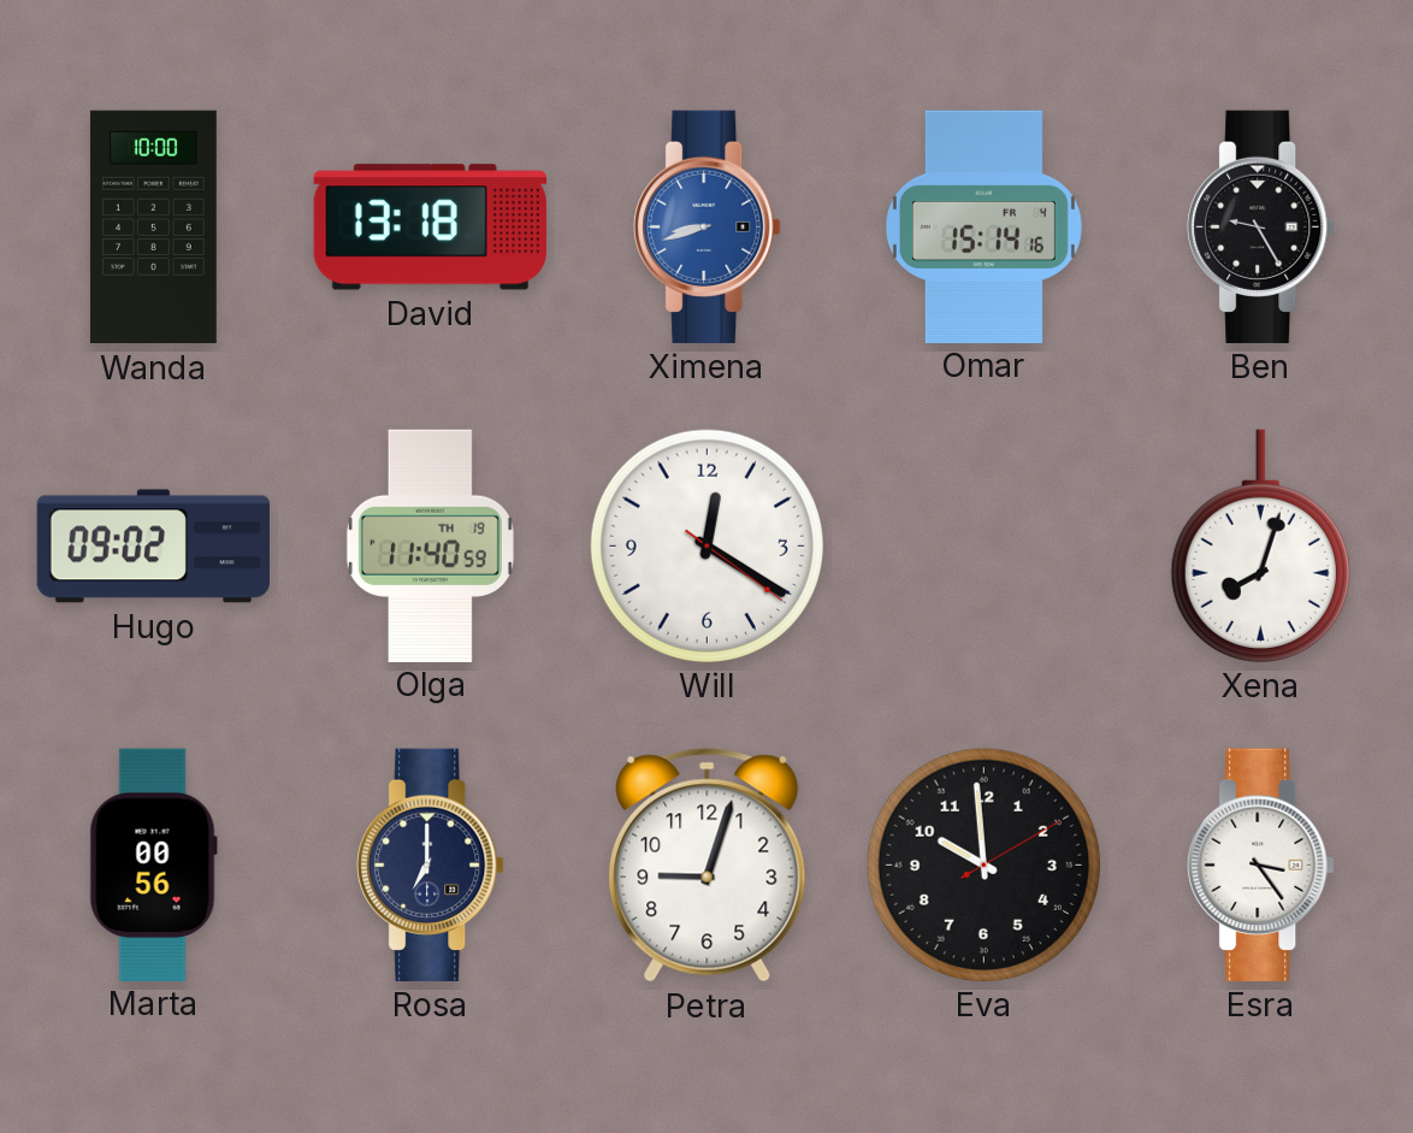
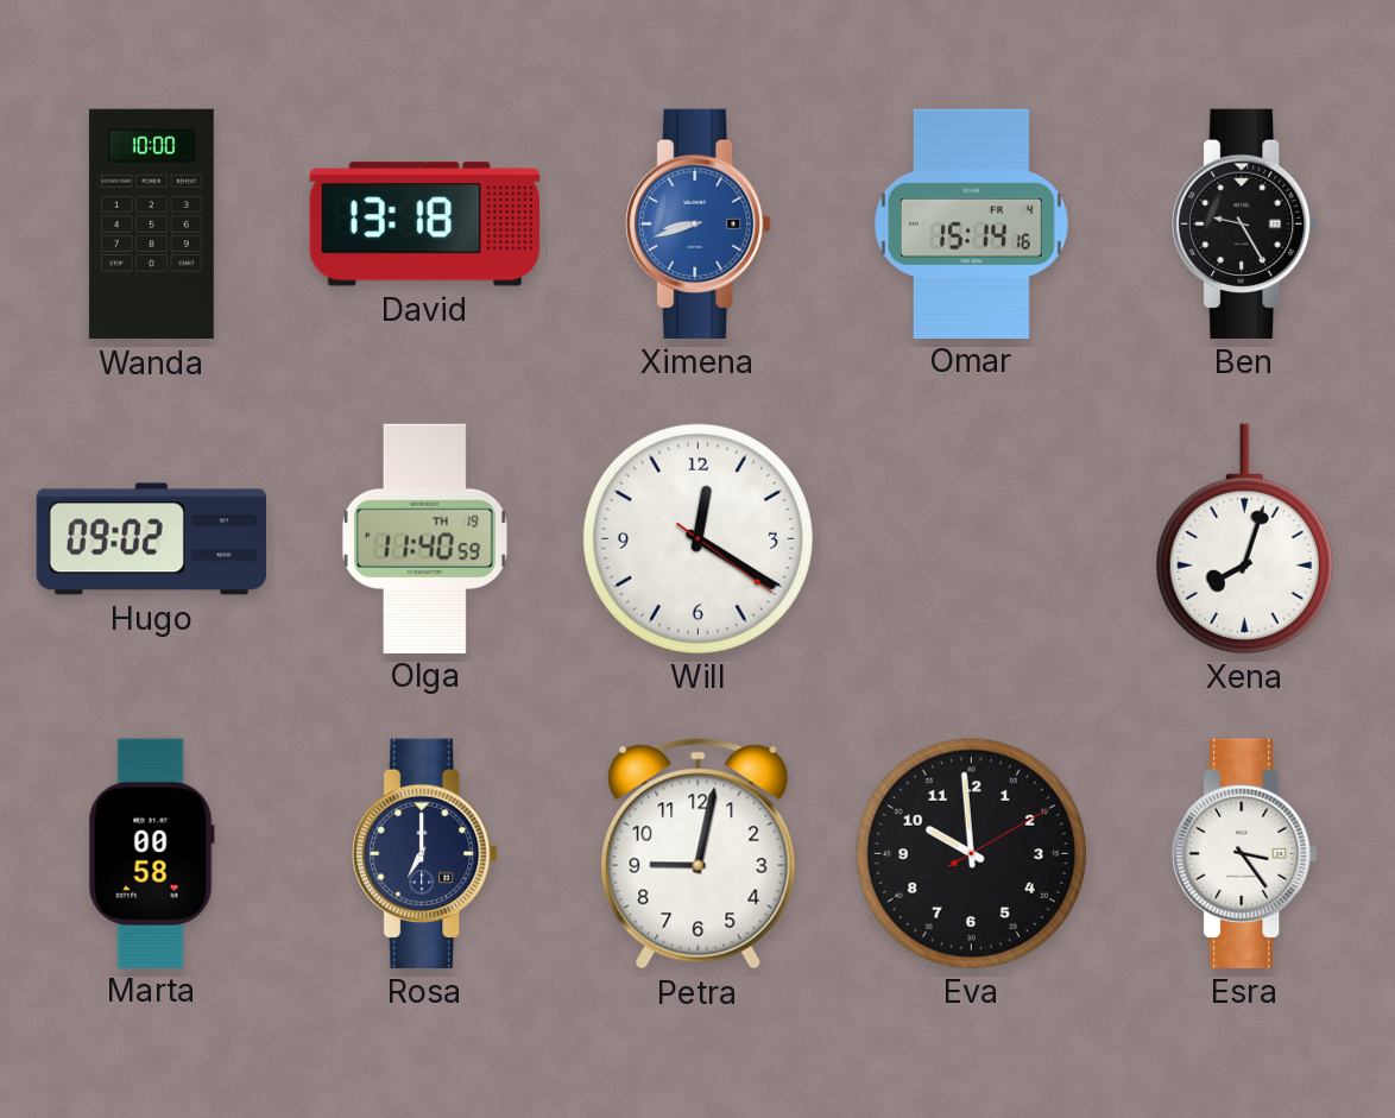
Marta: 00:56 -> 00:58 (151, 853)
Petra: 9:03 -> 9:02 (699, 854)
